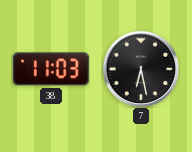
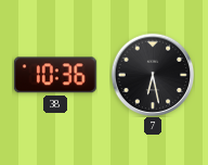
38: 11:03 -> 10:36 (55, 75)
